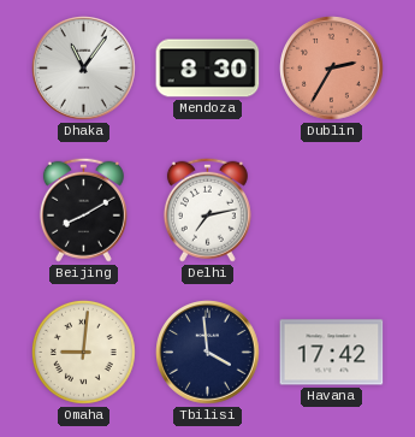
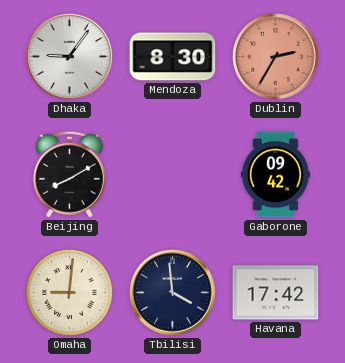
Dhaka: 11:06 -> 9:06 (70, 57)
Delhi: 7:13 -> none (207, 209)
Gaborone: none -> 09:42 (276, 175)
